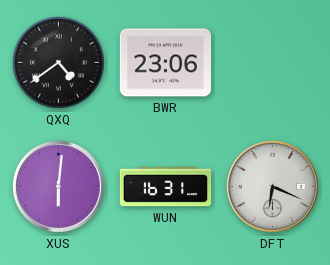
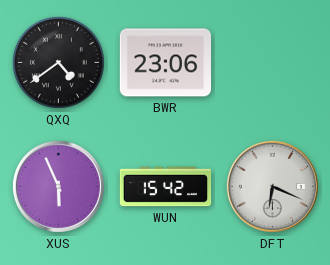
XUS: 6:01 -> 5:56 (58, 186)
WUN: 16:31 -> 15:42 (166, 187)
